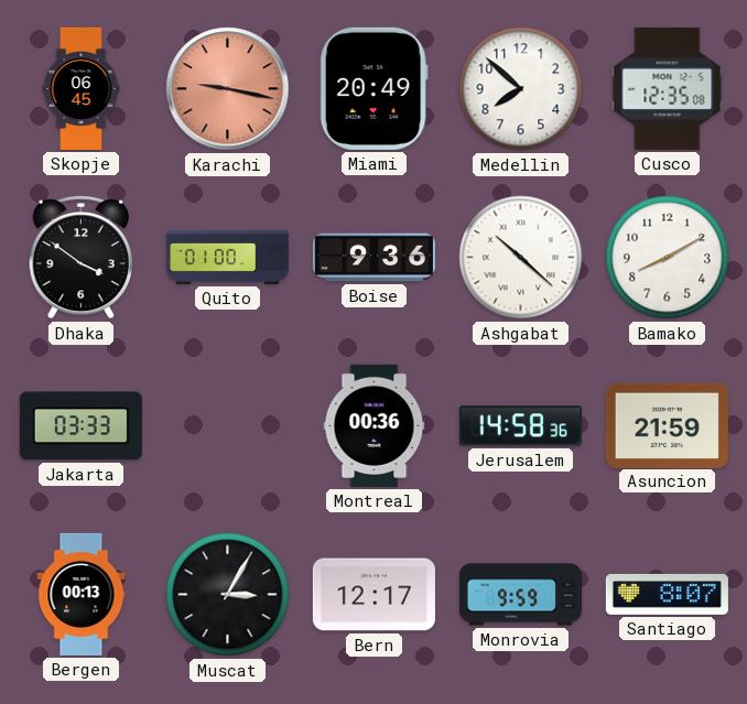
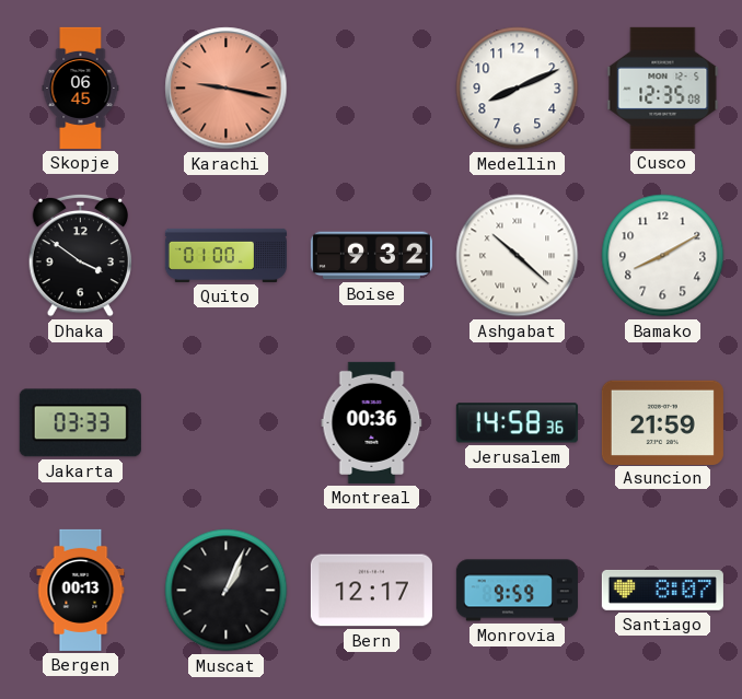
Miami: 20:49 -> none (373, 88)
Medellin: 7:52 -> 8:11 (518, 89)
Boise: 9:36 -> 9:32 (371, 256)
Muscat: 3:05 -> 1:04 (227, 591)
